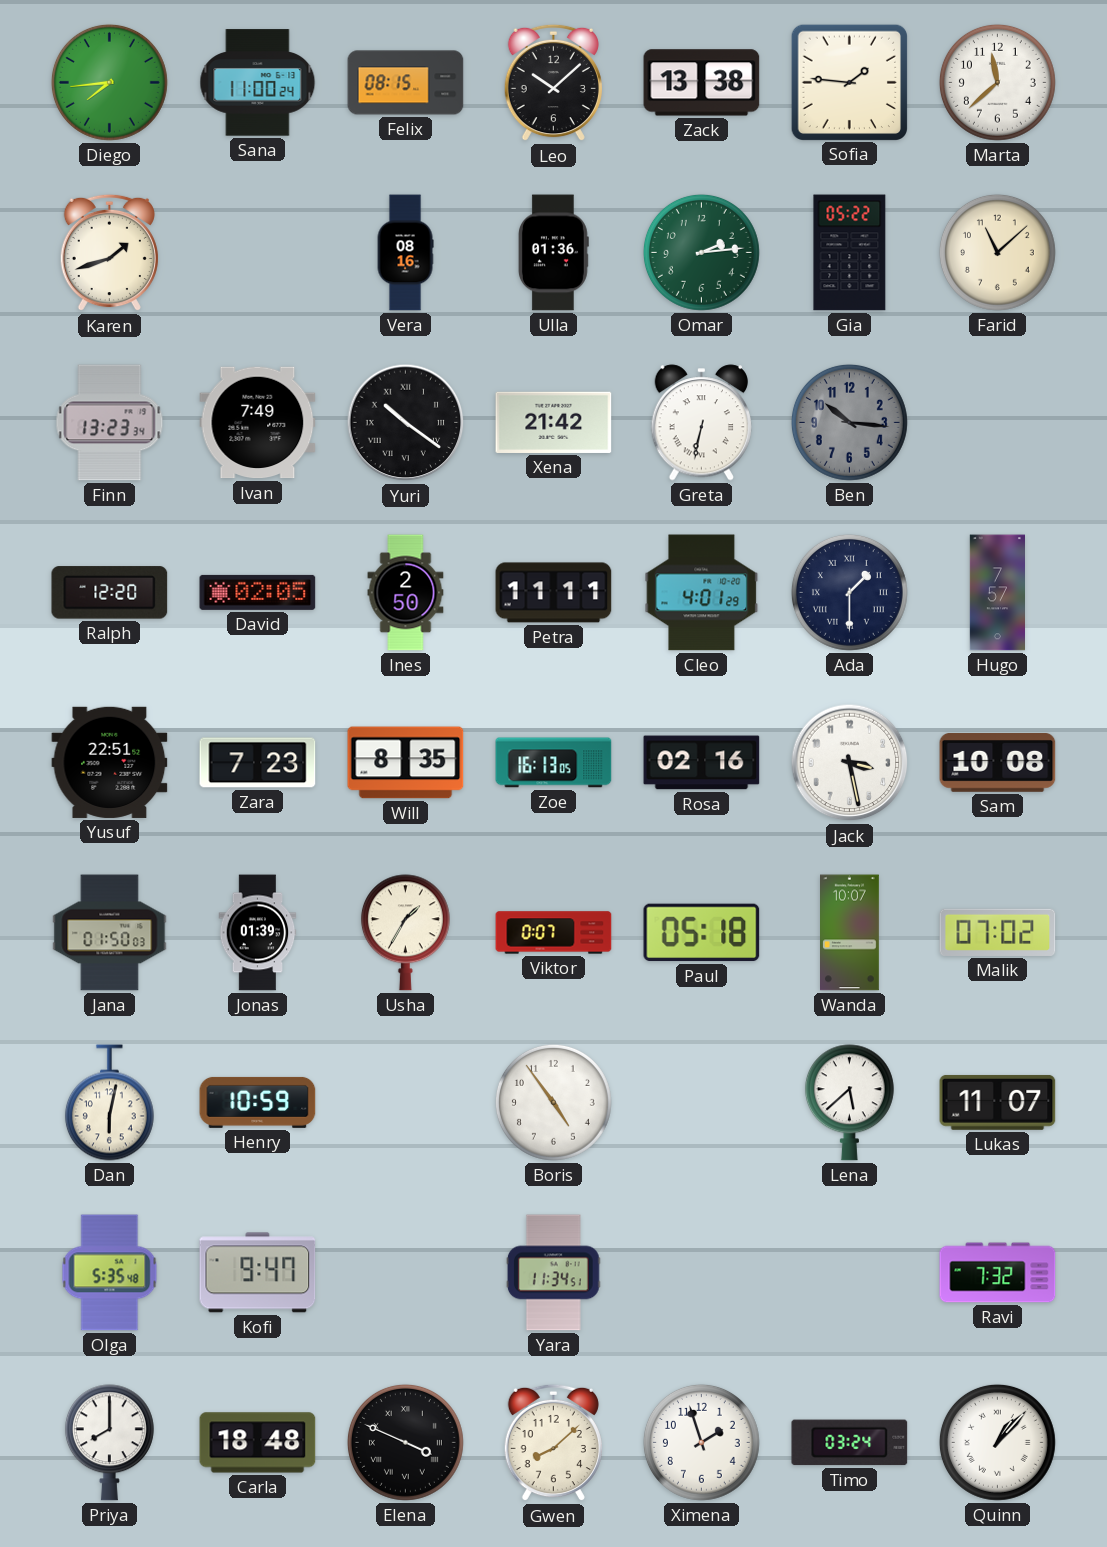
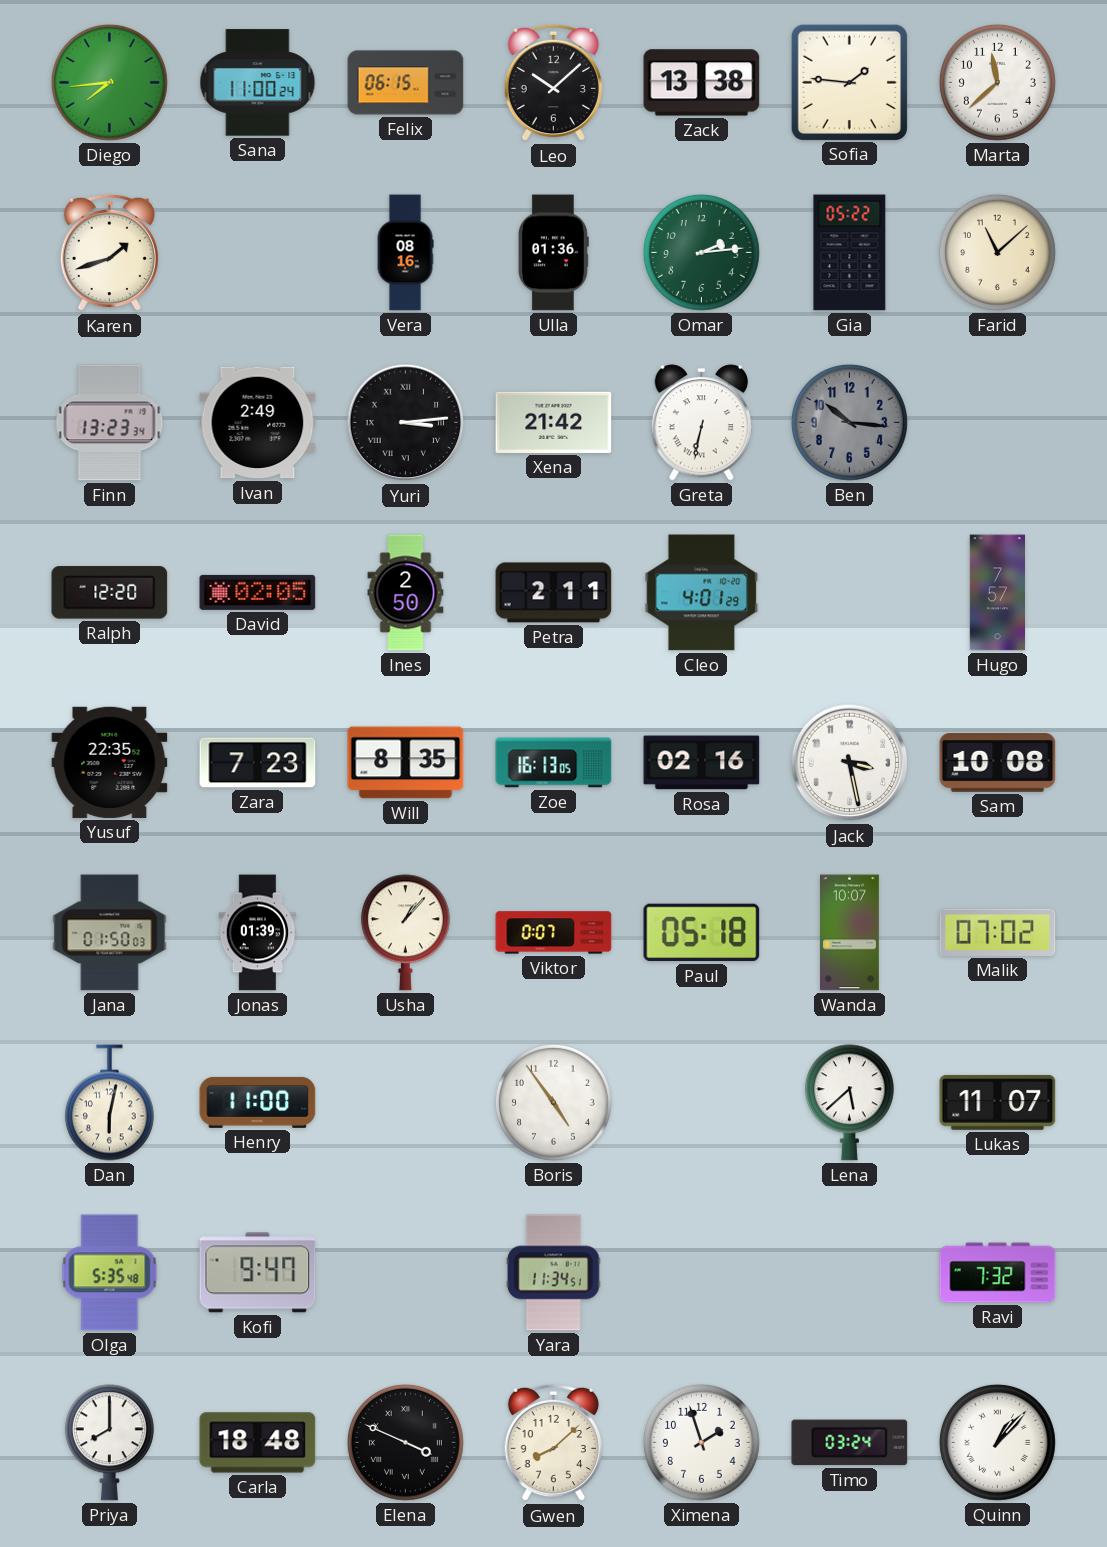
Felix: 08:15 -> 06:15 (406, 83)
Ivan: 7:49 -> 2:49 (258, 423)
Yuri: 10:21 -> 3:14 (406, 423)
Petra: 11:11 -> 2:11 (554, 593)
Ada: 1:30 -> none (849, 592)
Yusuf: 22:51 -> 22:35 (110, 762)
Usha: 1:35 -> 1:07 (405, 933)
Henry: 10:59 -> 11:00 (258, 1102)
